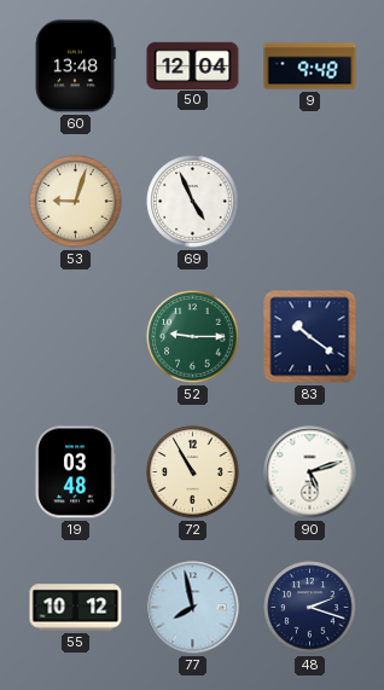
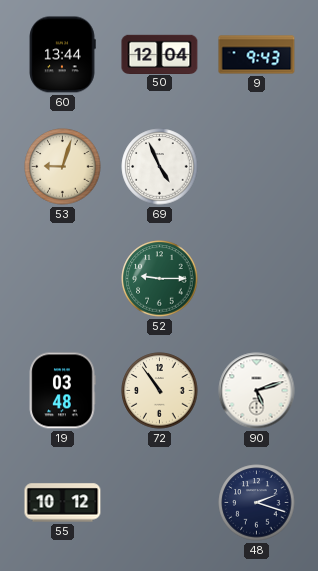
60: 13:48 -> 13:44 (62, 55)
9: 9:48 -> 9:43 (257, 55)
83: 10:21 -> none (310, 337)
72: 10:55 -> 10:54 (160, 391)
77: 7:58 -> none (193, 608)
